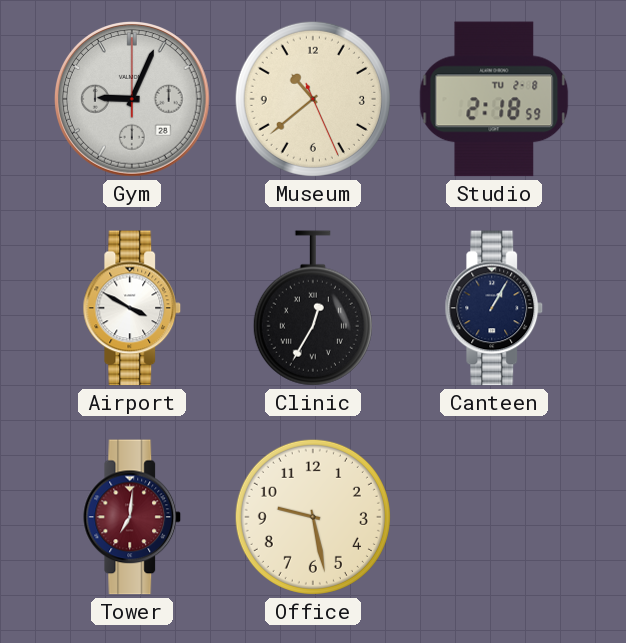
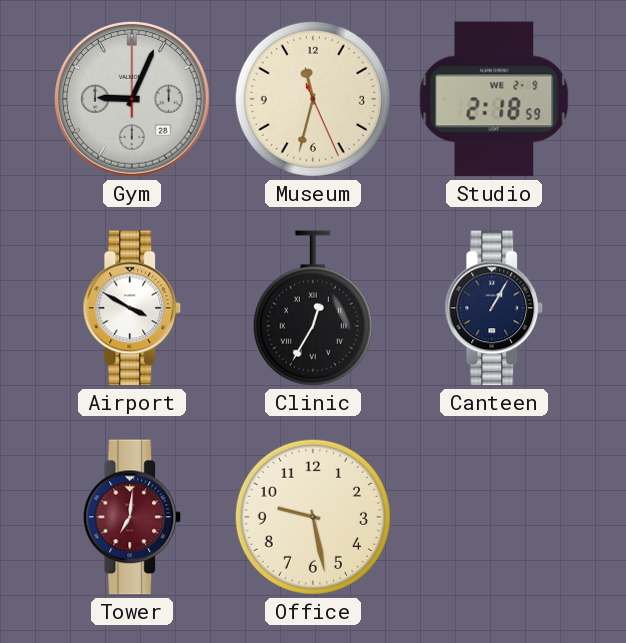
Museum: 10:38 -> 11:32 (313, 99)
Studio date: TU 2-8 -> WE 2-9 (494, 99)
